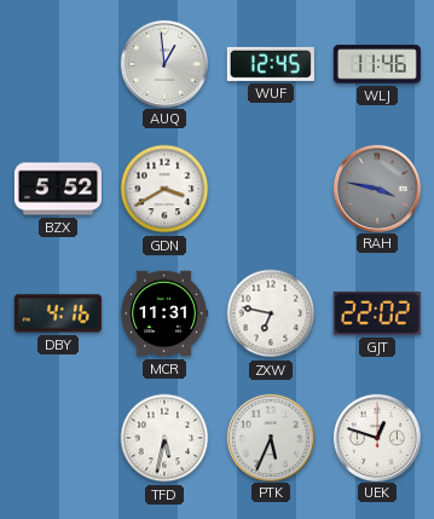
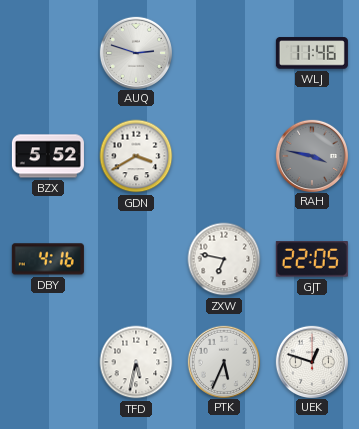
AUQ: 12:59 -> 2:48 (135, 52)
WUF: 12:45 -> none (271, 64)
MCR: 11:31 -> none (164, 313)
GJT: 22:02 -> 22:05 (312, 259)
